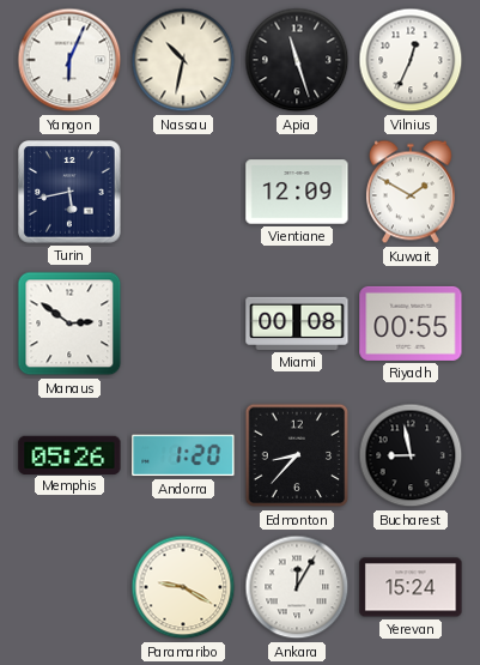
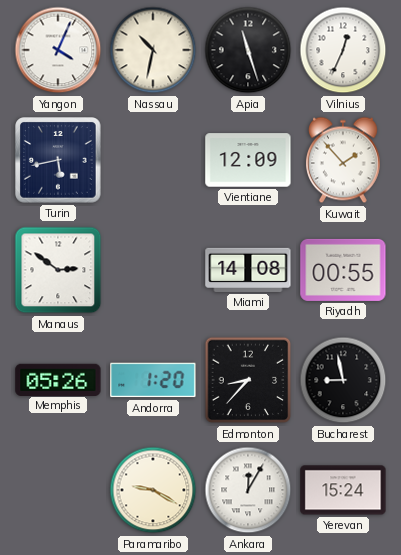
Yangon: 6:04 -> 4:04 (58, 50)
Kuwait: 1:50 -> 1:53 (343, 160)
Miami: 00:08 -> 14:08 (248, 270)
